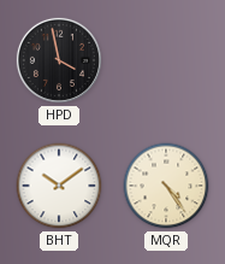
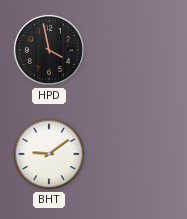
BHT: 10:09 -> 9:09 (49, 154)
MQR: 4:24 -> none (166, 186)
